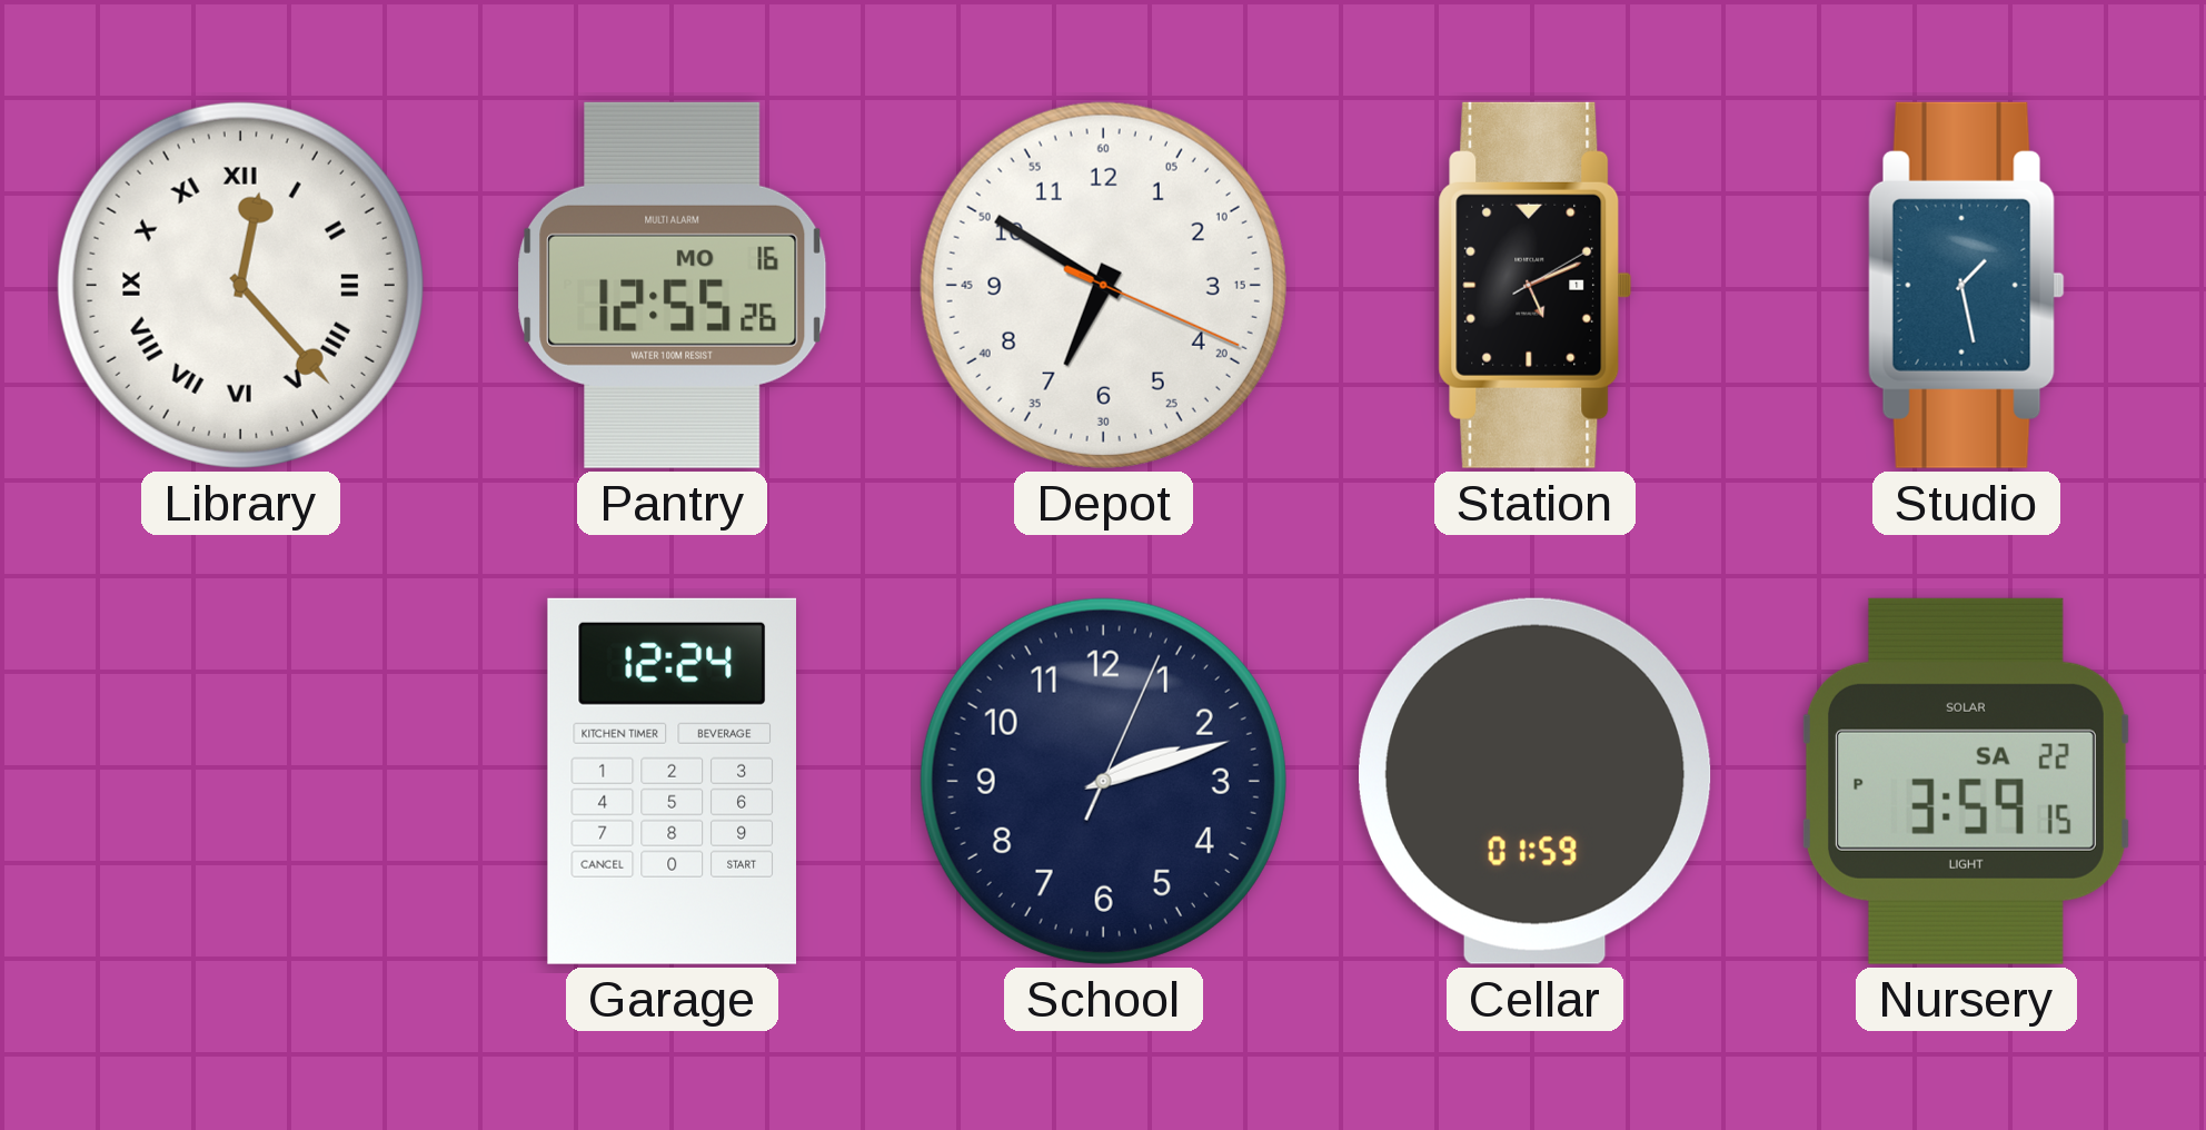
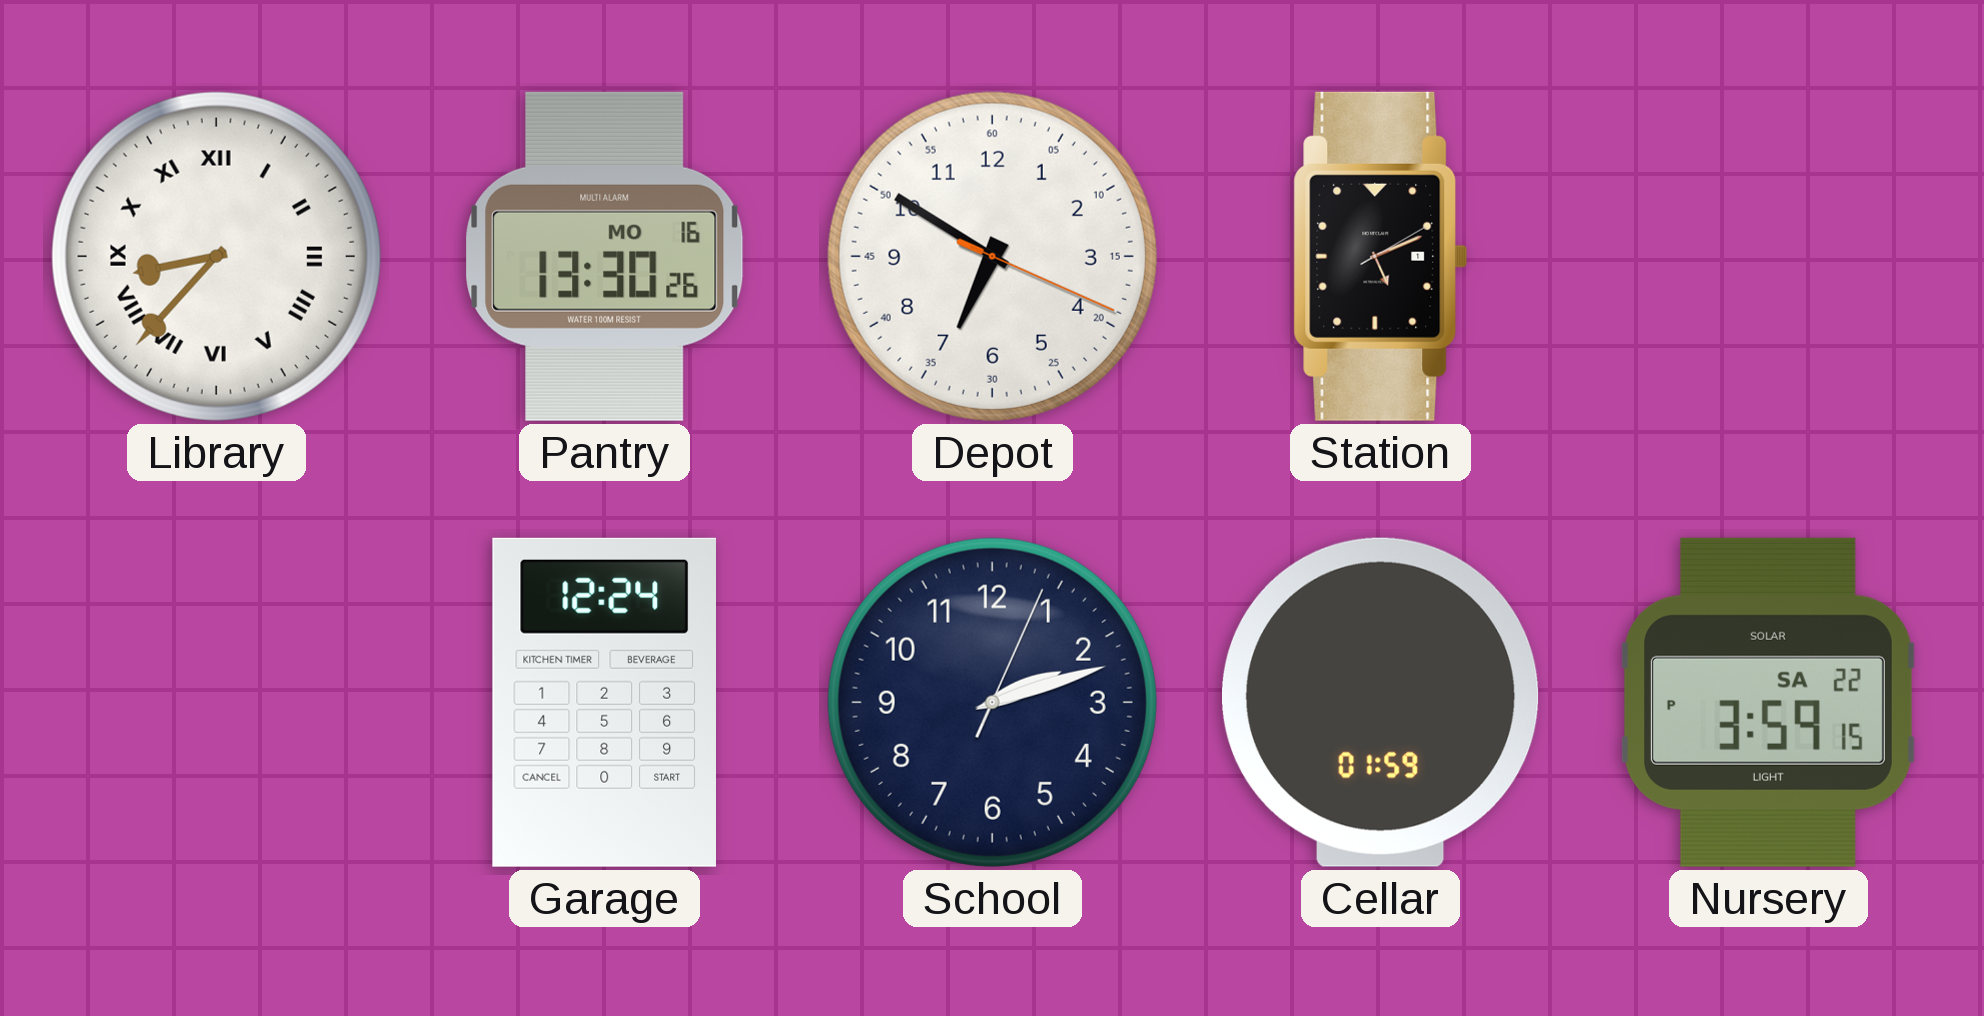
Library: 12:23 -> 8:37 (216, 256)
Pantry: 12:55 -> 13:30 (605, 256)
Studio: 1:28 -> none (1966, 285)
